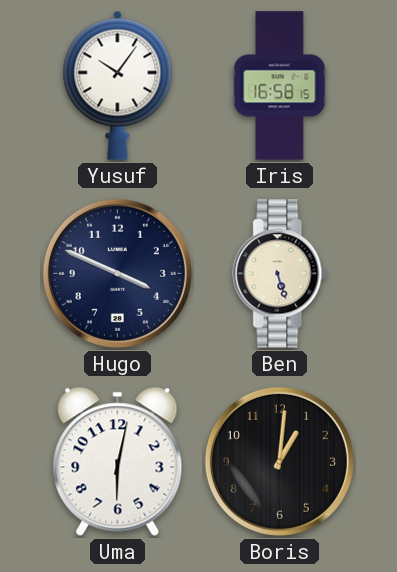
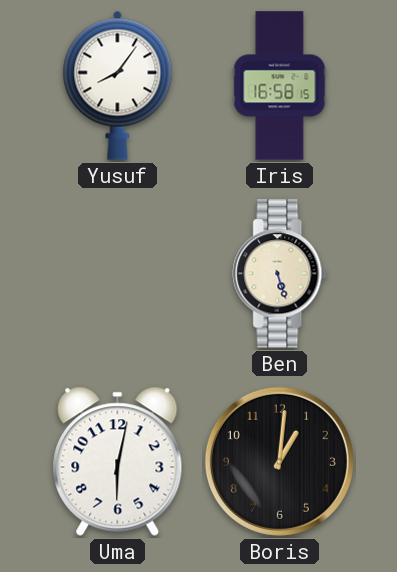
Yusuf: 10:06 -> 8:06 (118, 85)
Hugo: 3:49 -> none (117, 273)
